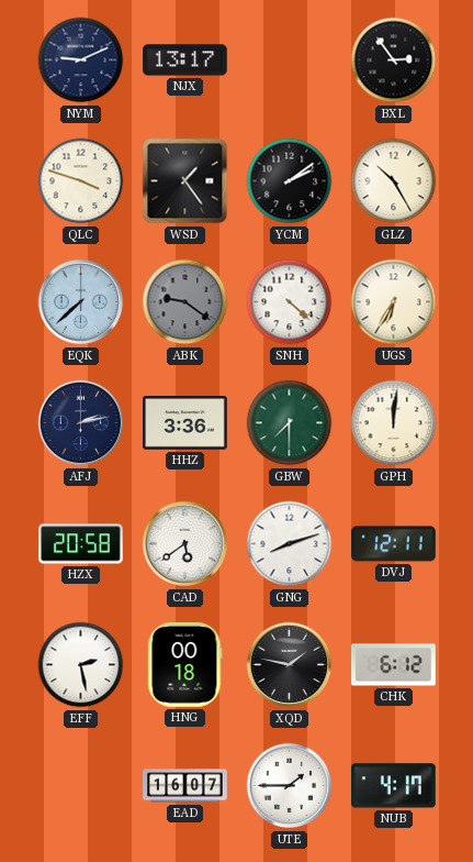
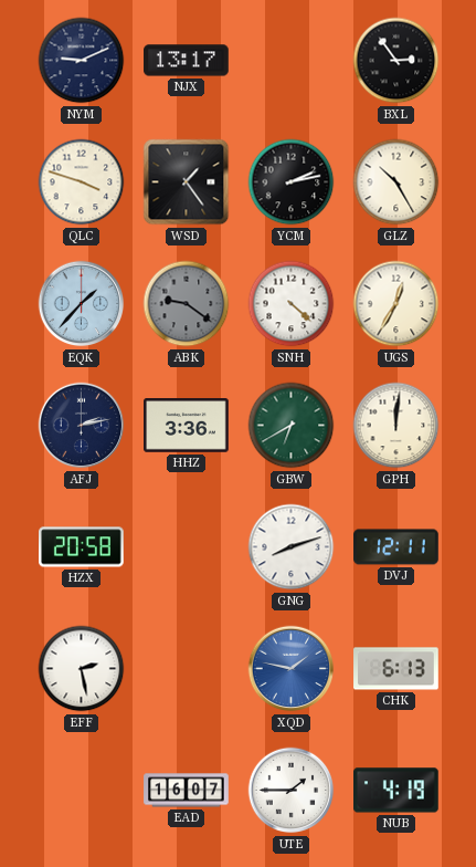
YCM: 2:09 -> 2:13 (292, 182)
EQK: 7:38 -> 1:37 (82, 304)
UGS: 6:35 -> 12:35 (396, 304)
GBW: 7:30 -> 6:40 (292, 426)
CAD: 5:39 -> none (185, 544)
HNG: 00:18 -> none (185, 665)
XQD dial: black -> blue (292, 669)
CHK: 6:12 -> 6:13 (396, 669)
NUB: 4:17 -> 4:19 (396, 791)
